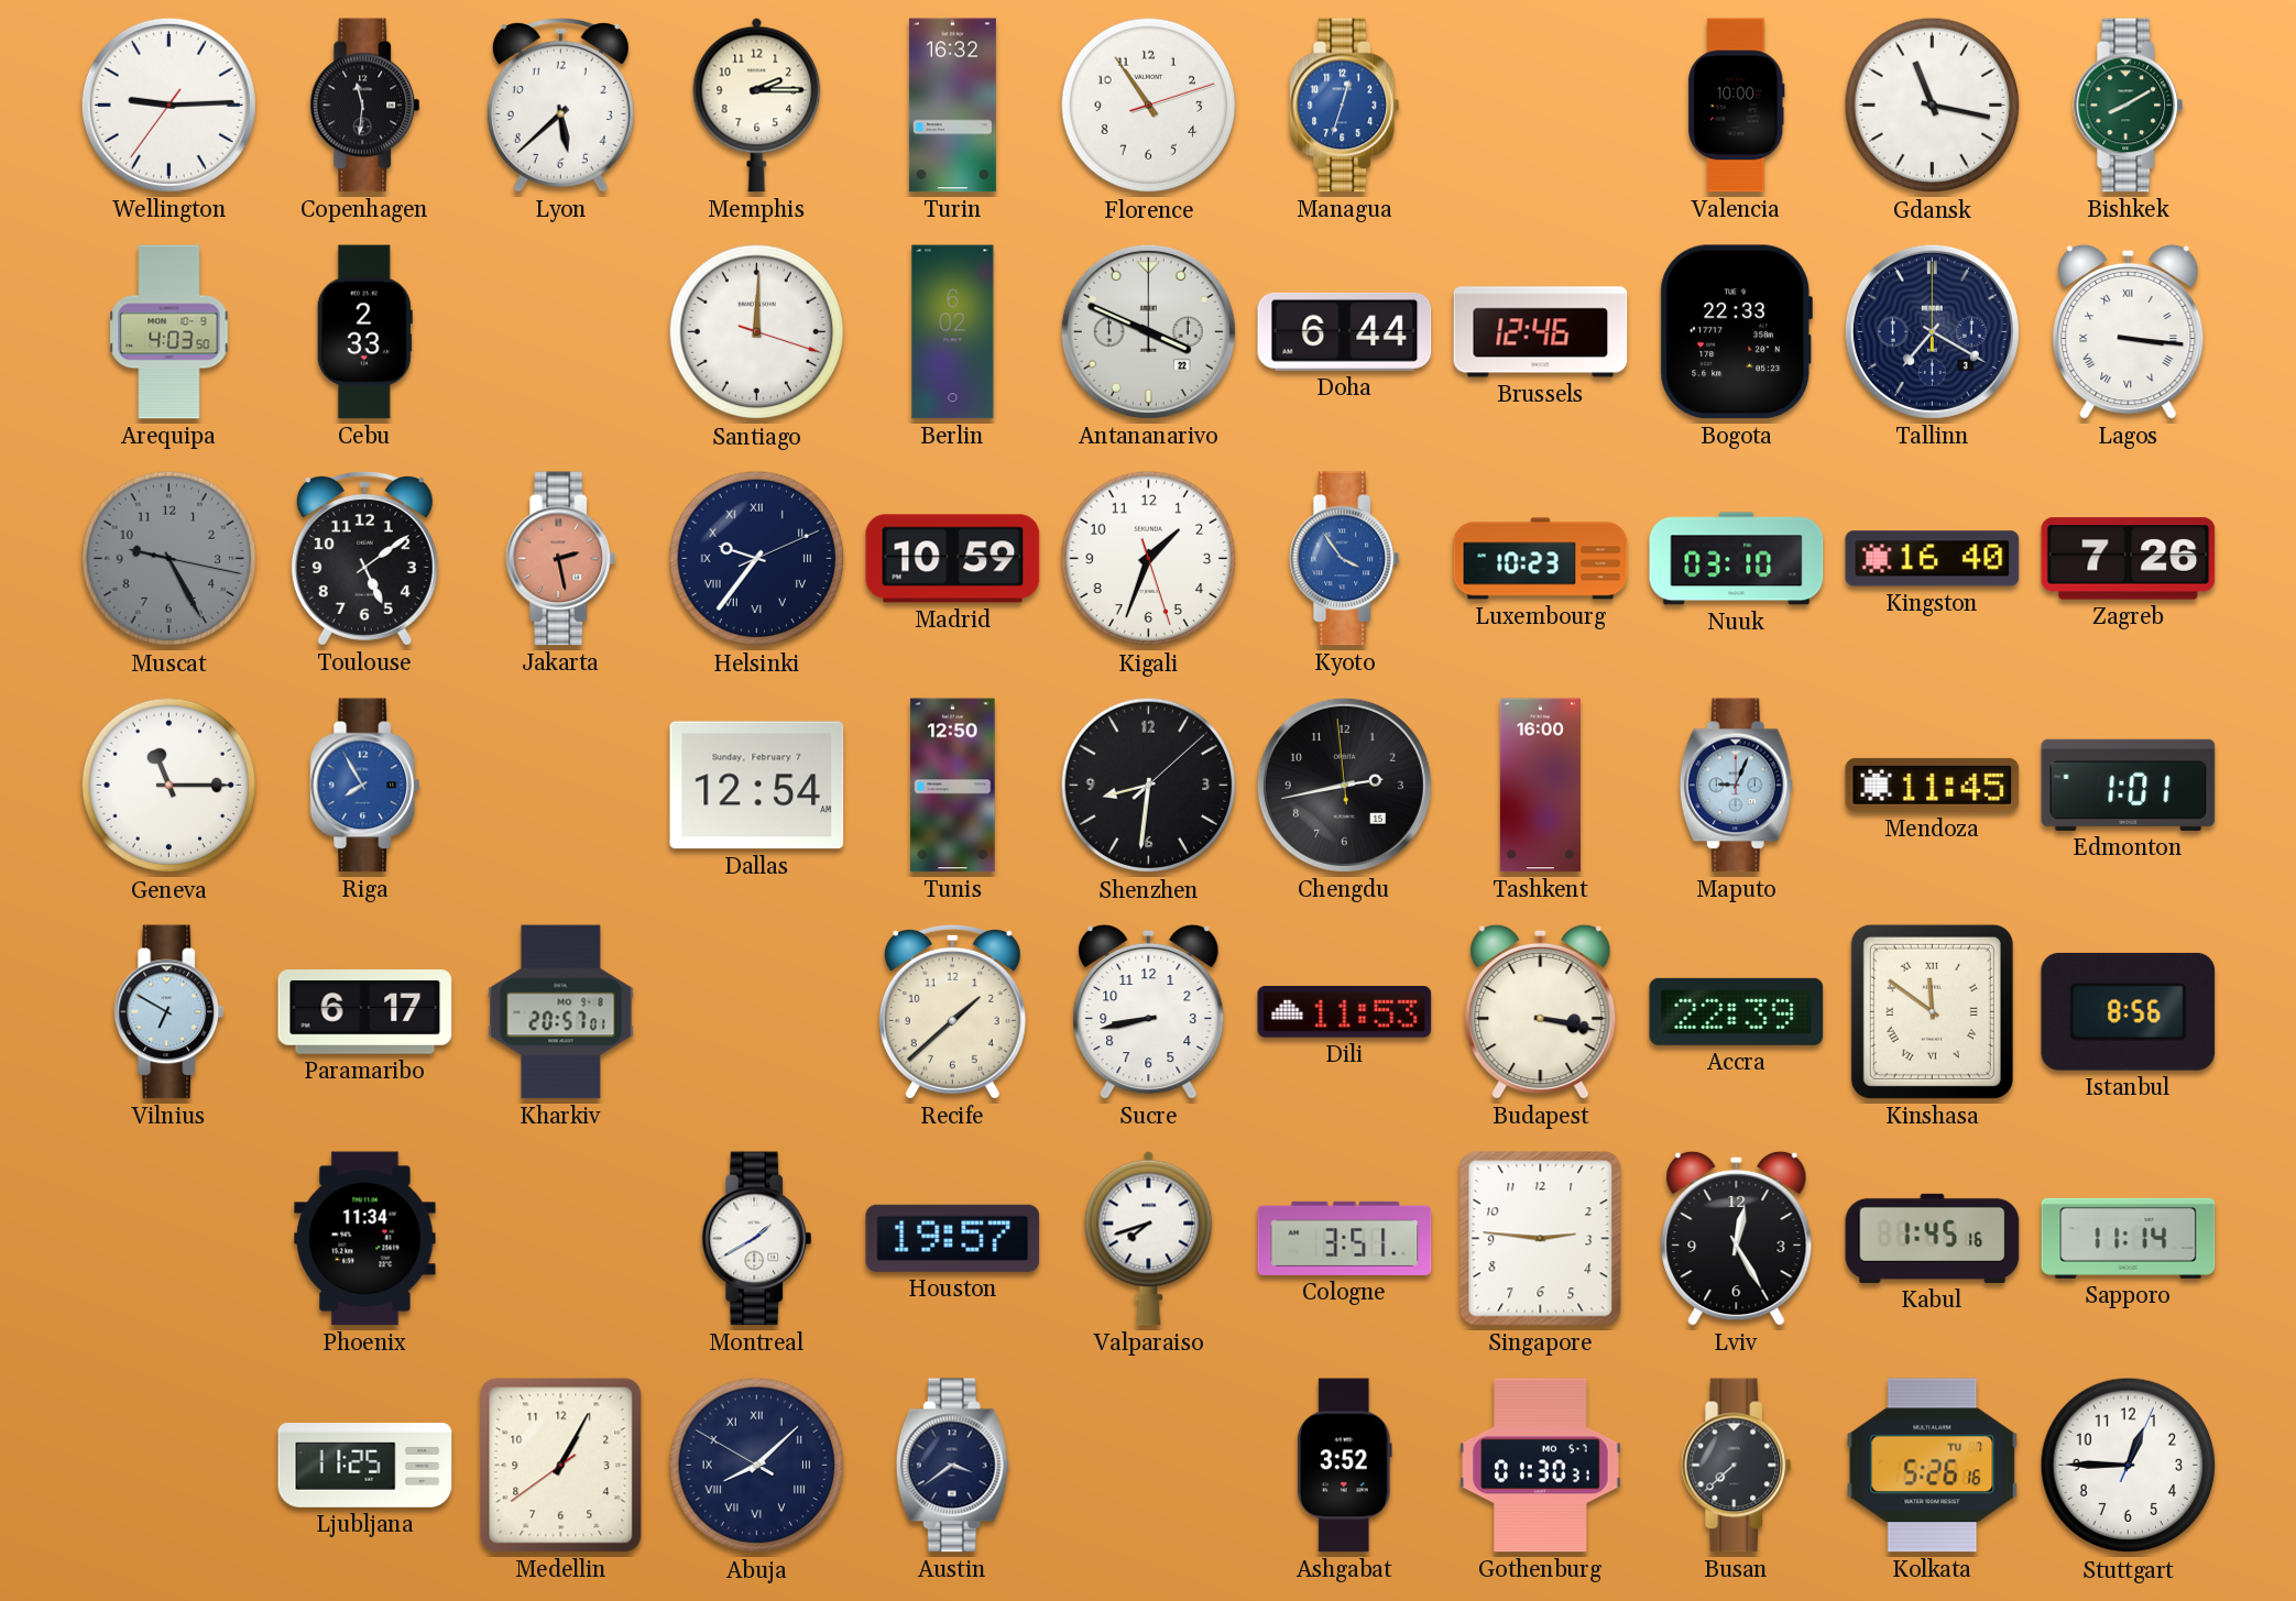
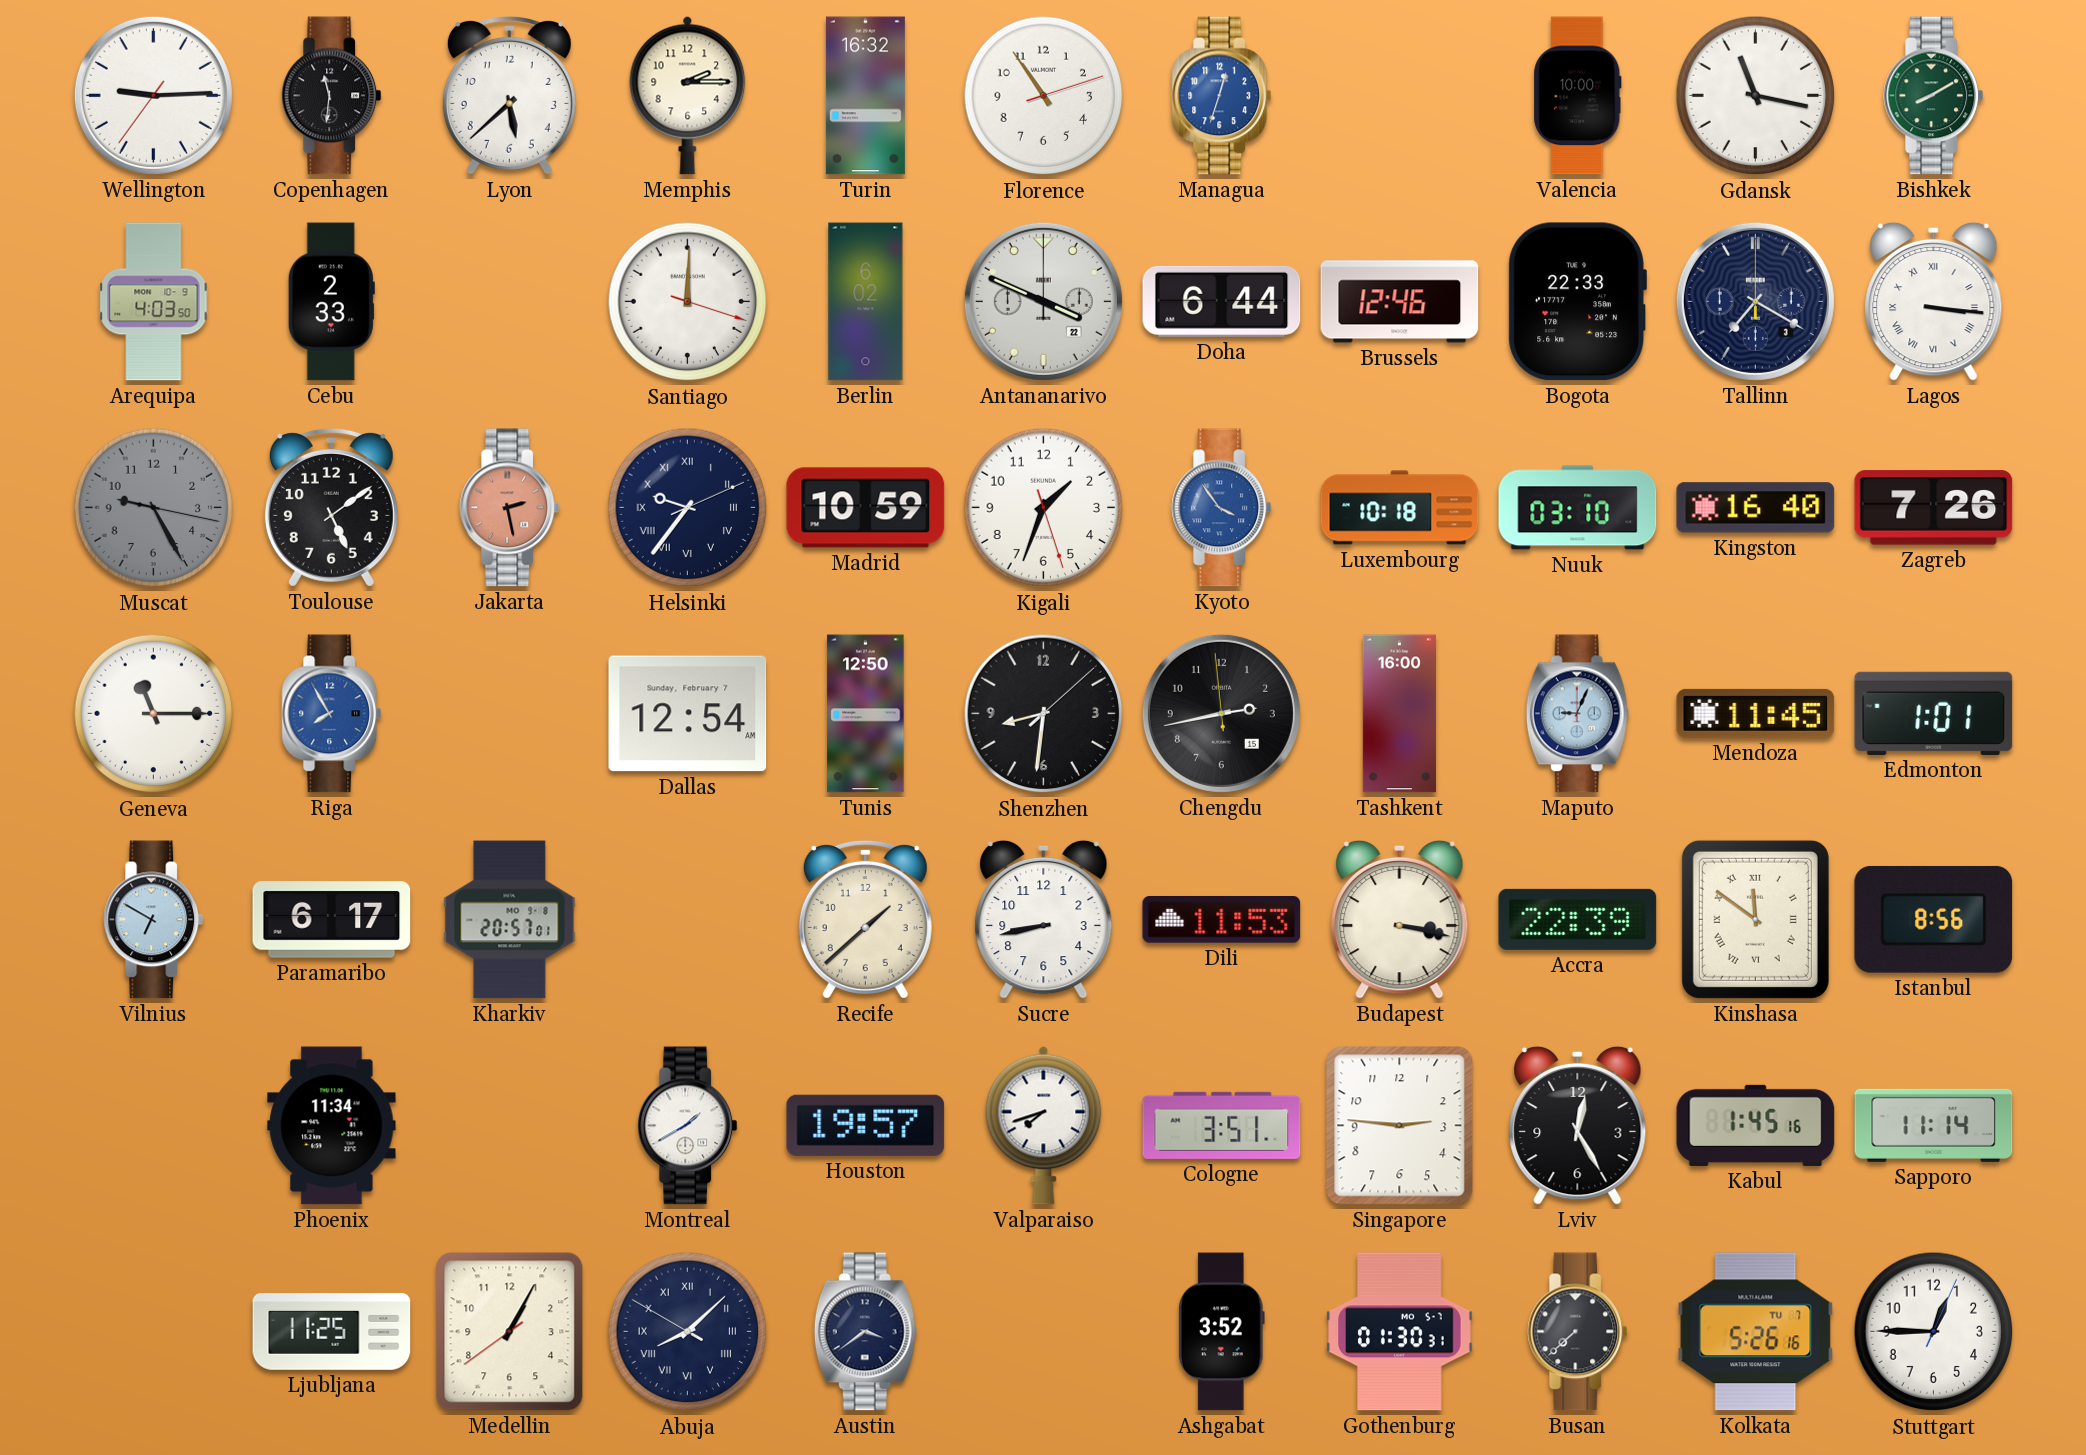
Luxembourg: 10:23 -> 10:18 (1400, 508)
